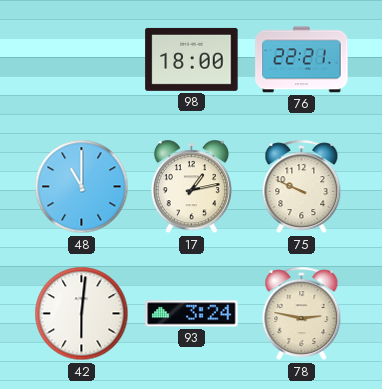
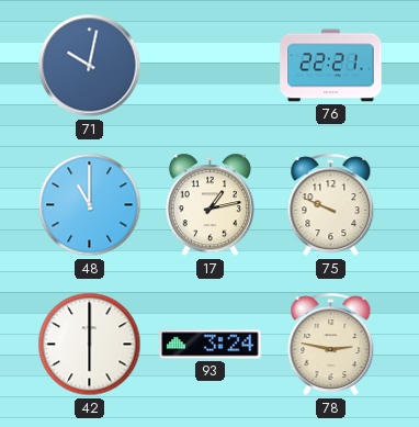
71: none -> 10:02 (90, 66)
98: 18:00 -> none (192, 59)
42: 6:01 -> 6:00 (90, 345)
